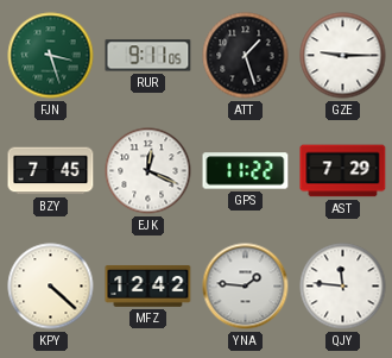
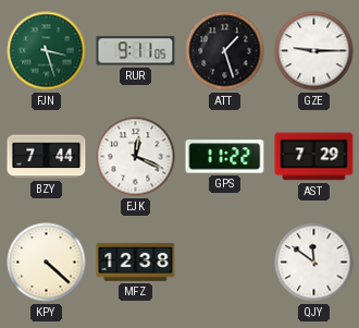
BZY: 7:45 -> 7:44 (47, 157)
MFZ: 12:42 -> 12:38 (136, 262)
YNA: 1:46 -> none (246, 287)
QJY: 11:46 -> 11:51 (314, 263)
